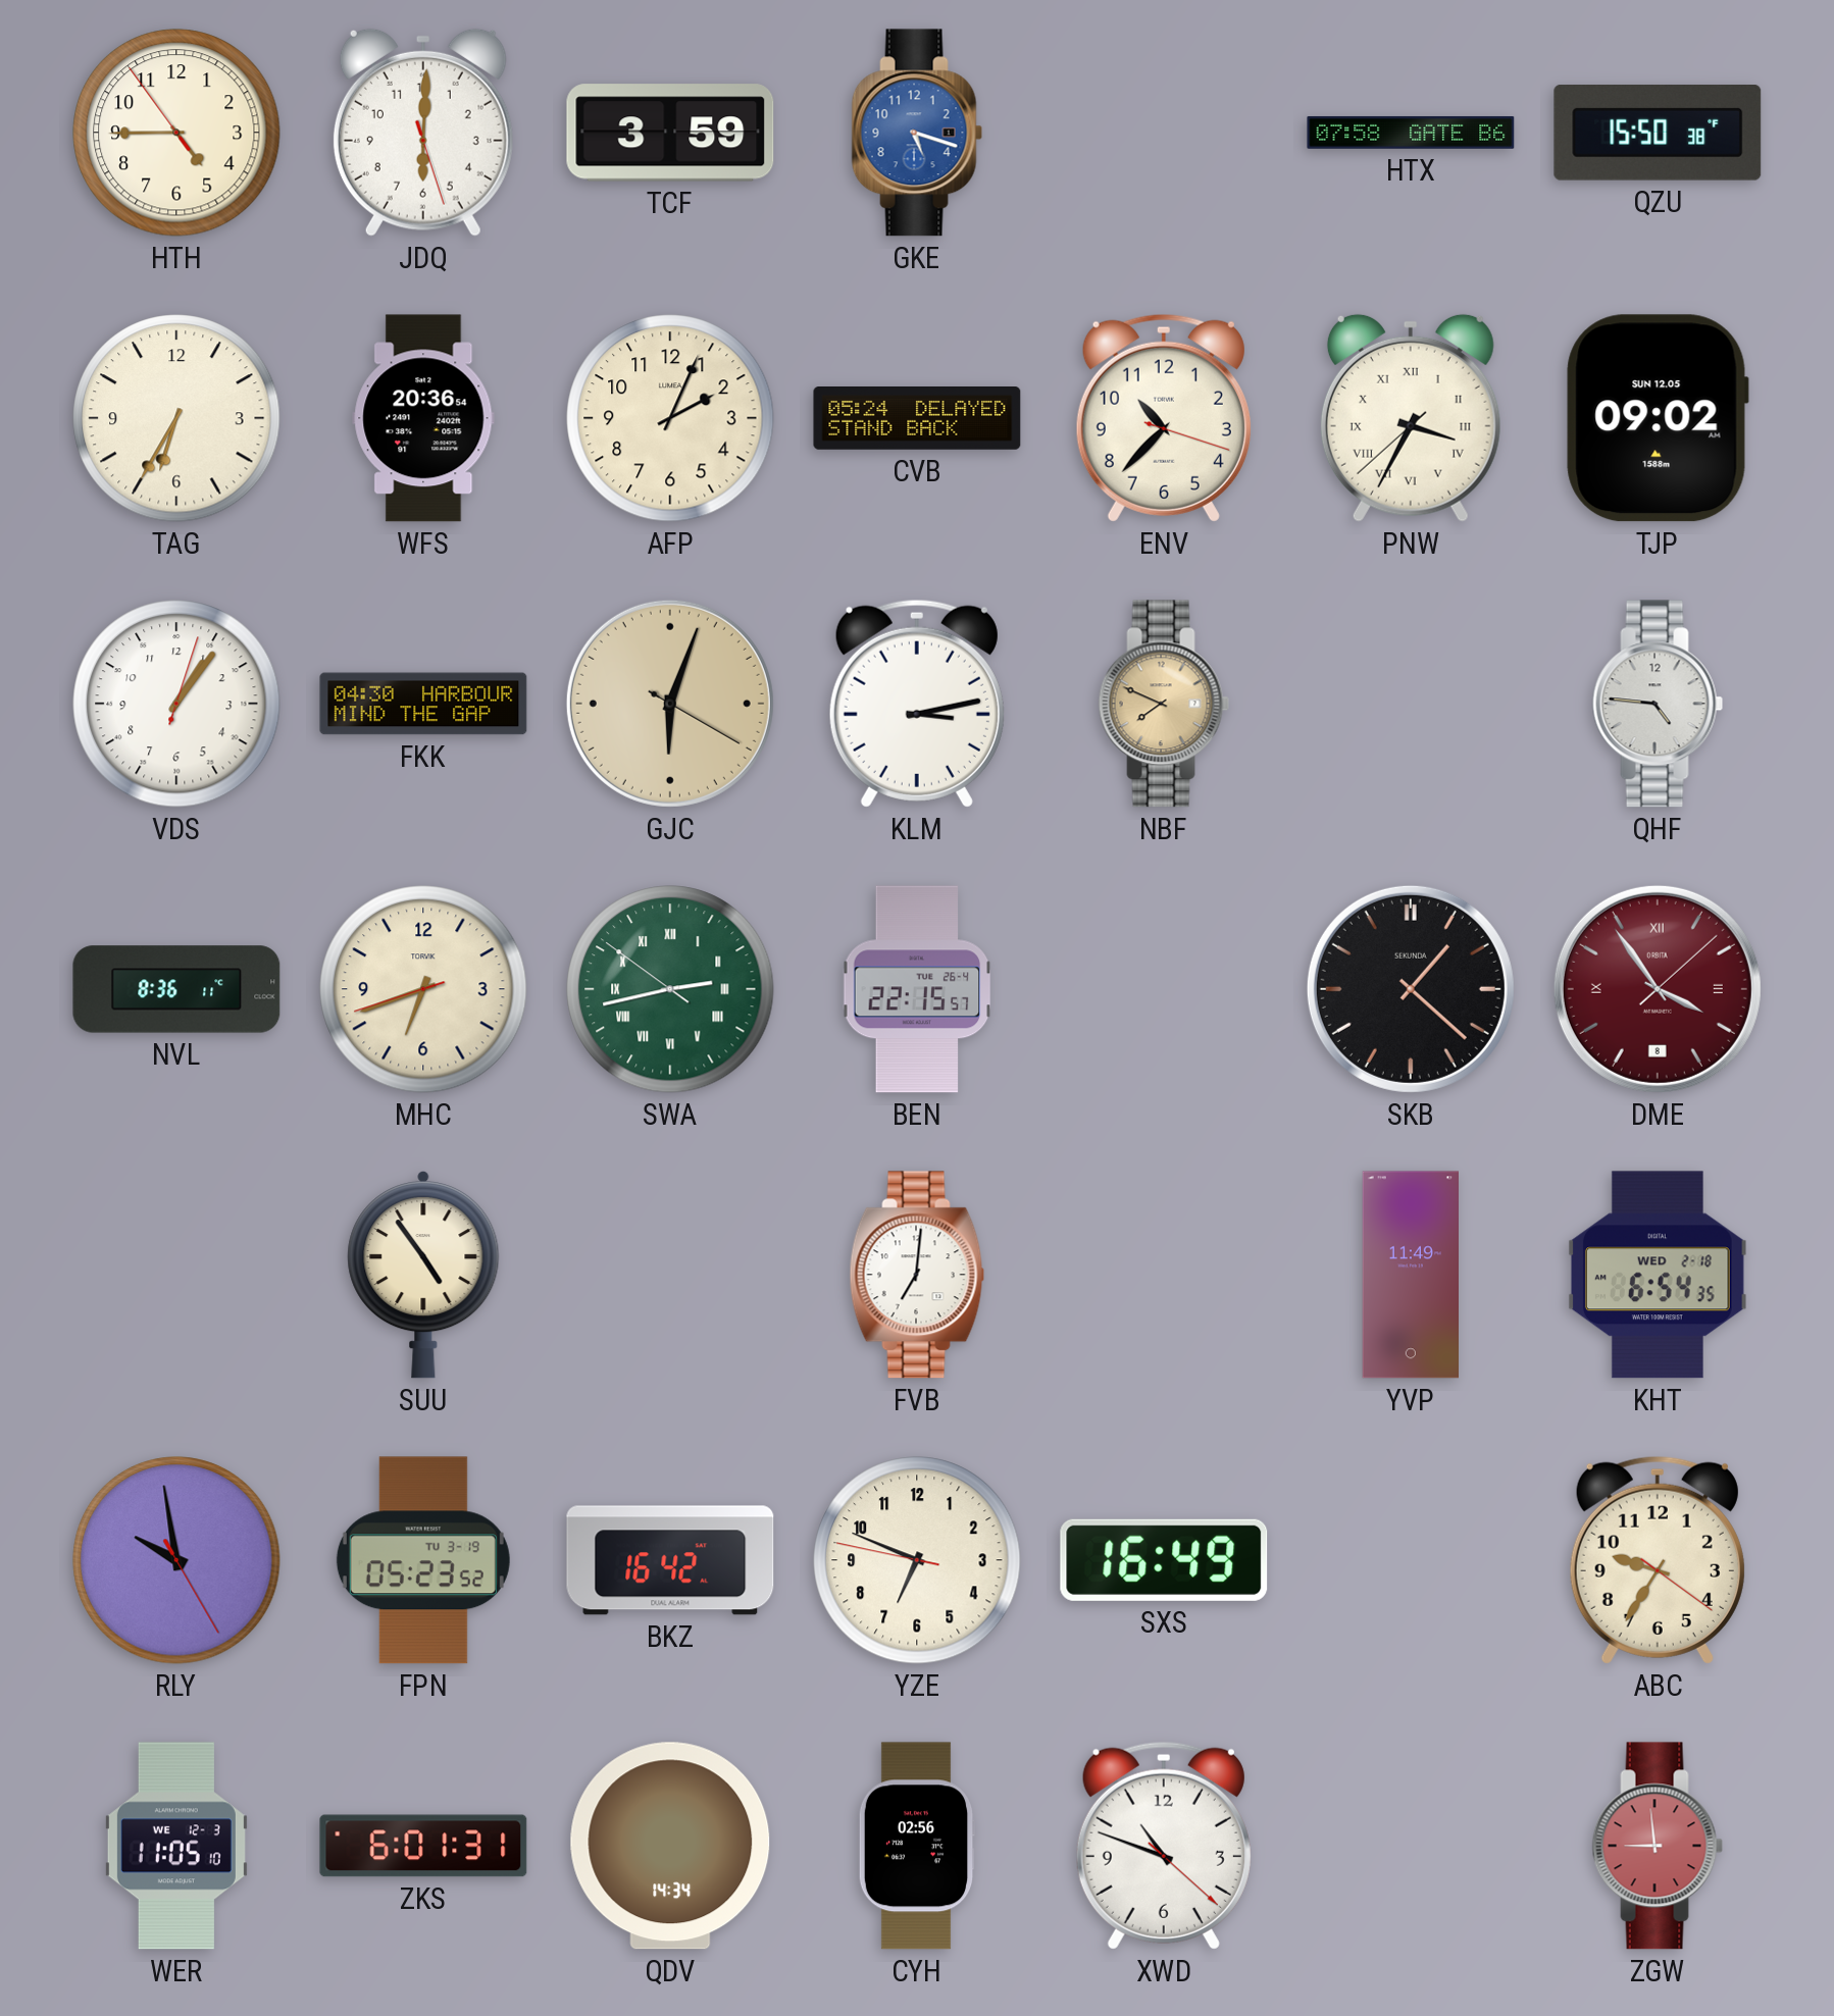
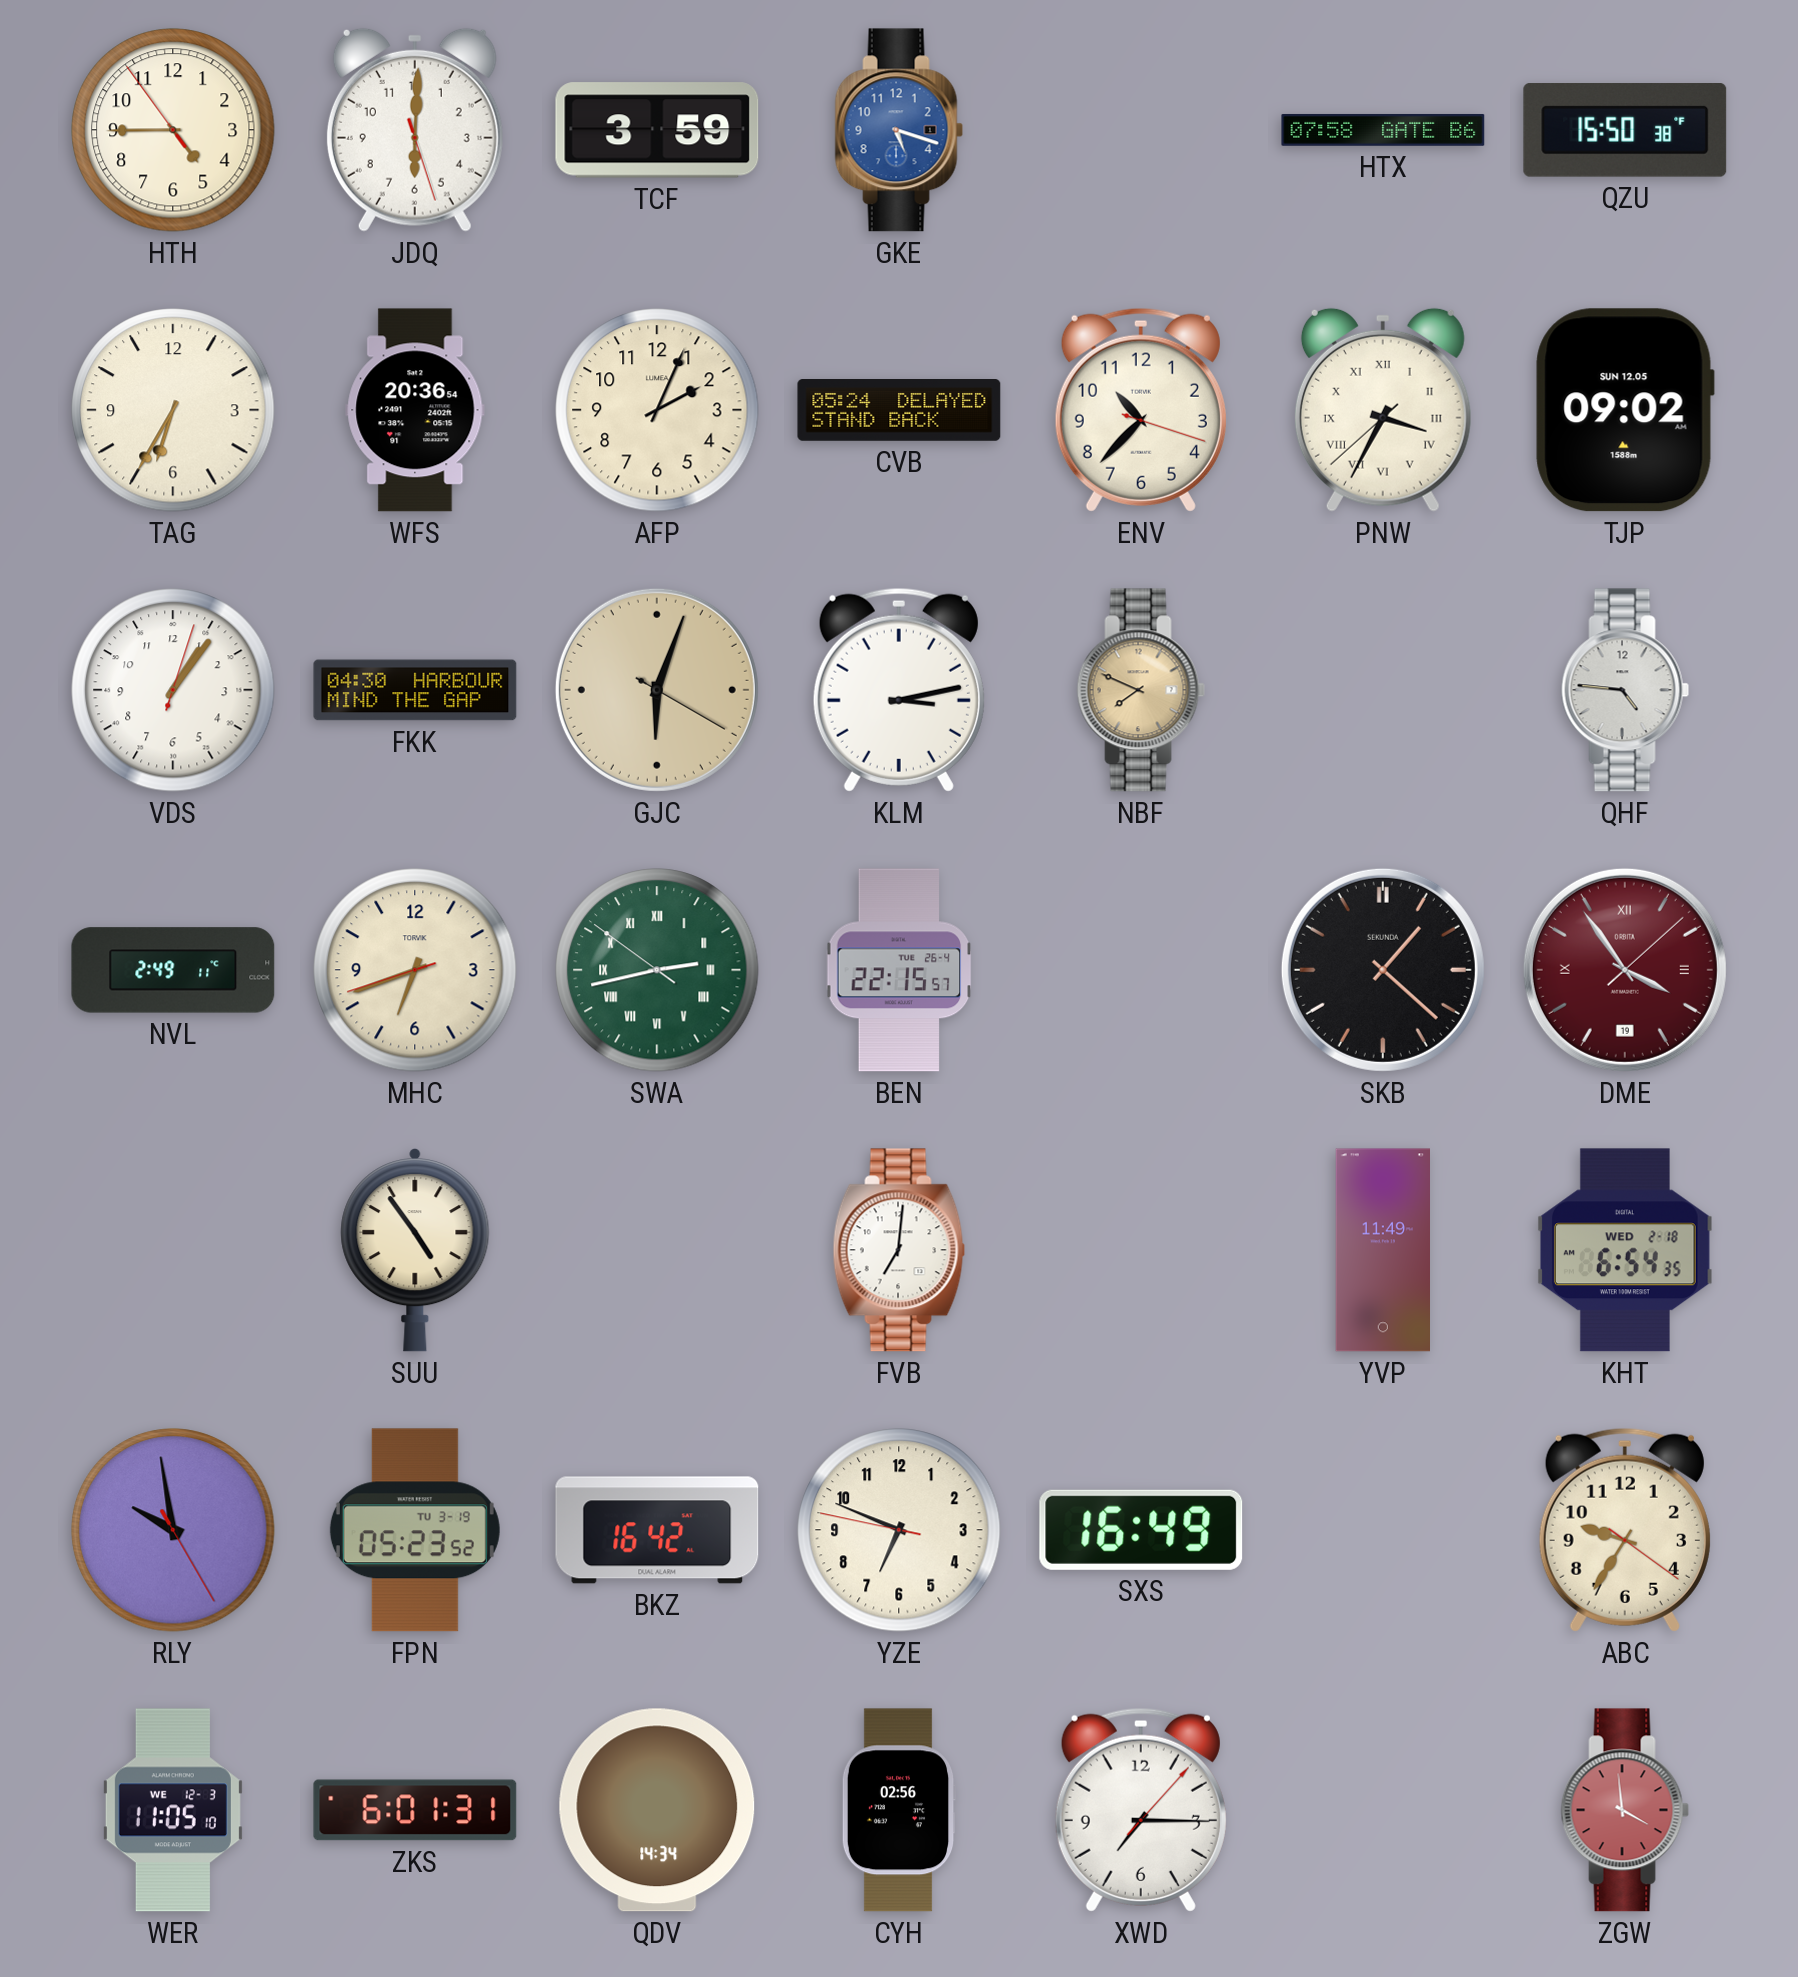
NVL: 8:36 -> 2:49 (173, 970)
DME date: 8 -> 19 (1625, 970)
XWD: 10:48 -> 7:15 (1141, 1810)
ZGW: 8:59 -> 3:59 (1625, 1810)
